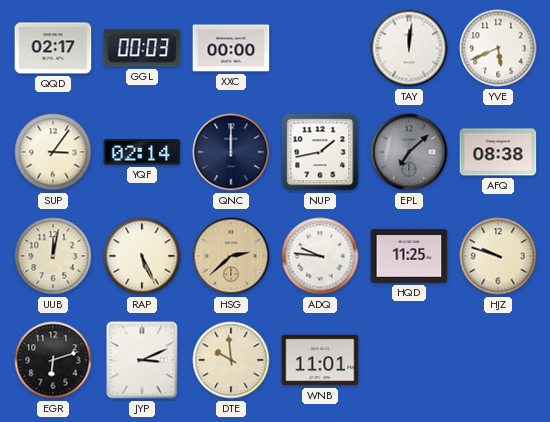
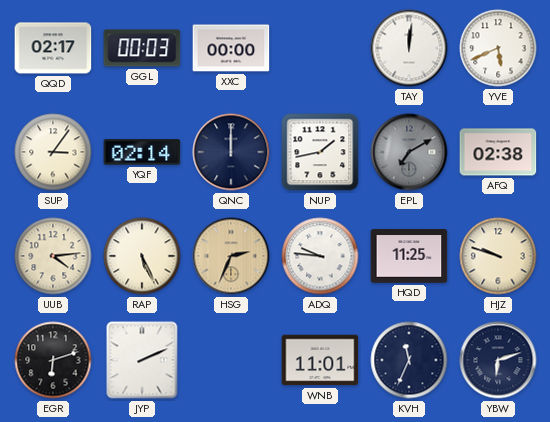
EPL: 7:08 -> 7:10 (409, 152)
AFQ: 08:38 -> 02:38 (498, 152)
UUB: 12:02 -> 4:14 (53, 256)
HSG: 2:38 -> 2:34 (231, 256)
JYP: 3:11 -> 2:11 (142, 360)
DTE: 9:59 -> none (231, 360)
KVH: none -> 11:34 (409, 360)
YBW: none -> 6:12 (498, 360)
